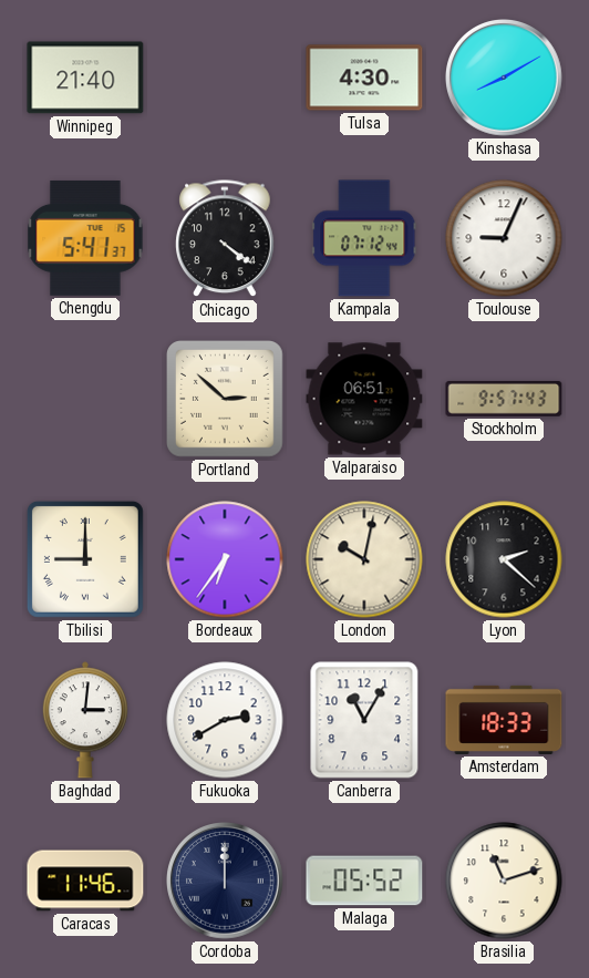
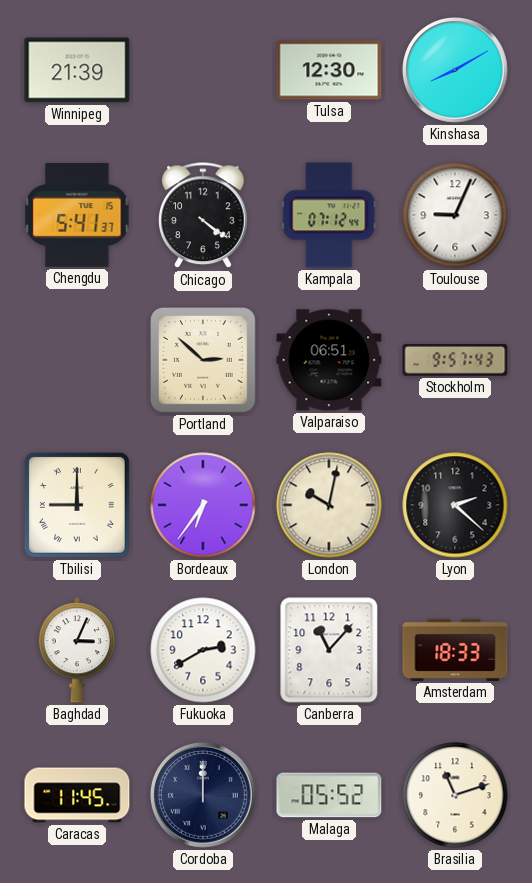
Winnipeg: 21:40 -> 21:39 (77, 70)
Tulsa: 4:30 -> 12:30 (329, 70)
Baghdad: 3:01 -> 3:04 (77, 650)
Canberra: 11:05 -> 11:07 (329, 650)
Caracas: 11:46 -> 11:45 (77, 795)
